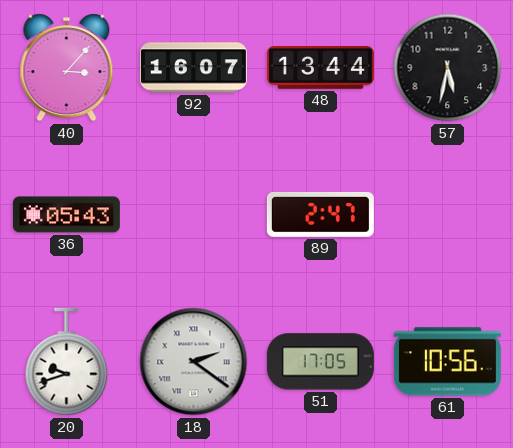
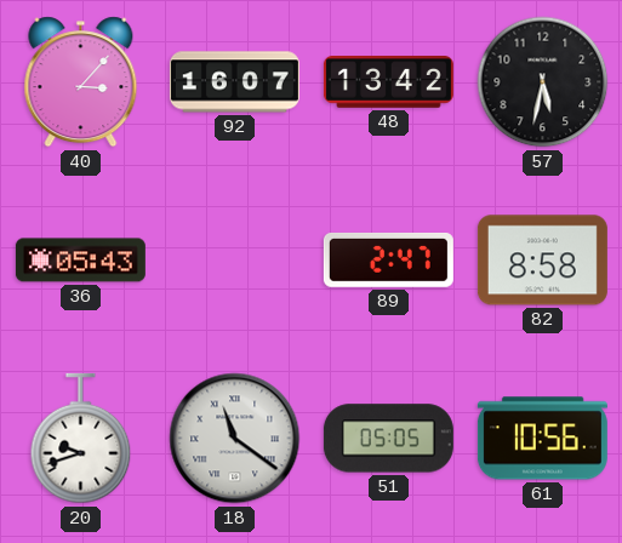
48: 13:44 -> 13:42 (388, 82)
82: none -> 8:58 (542, 261)
18: 2:21 -> 11:21 (235, 439)
51: 17:05 -> 05:05 (388, 439)
